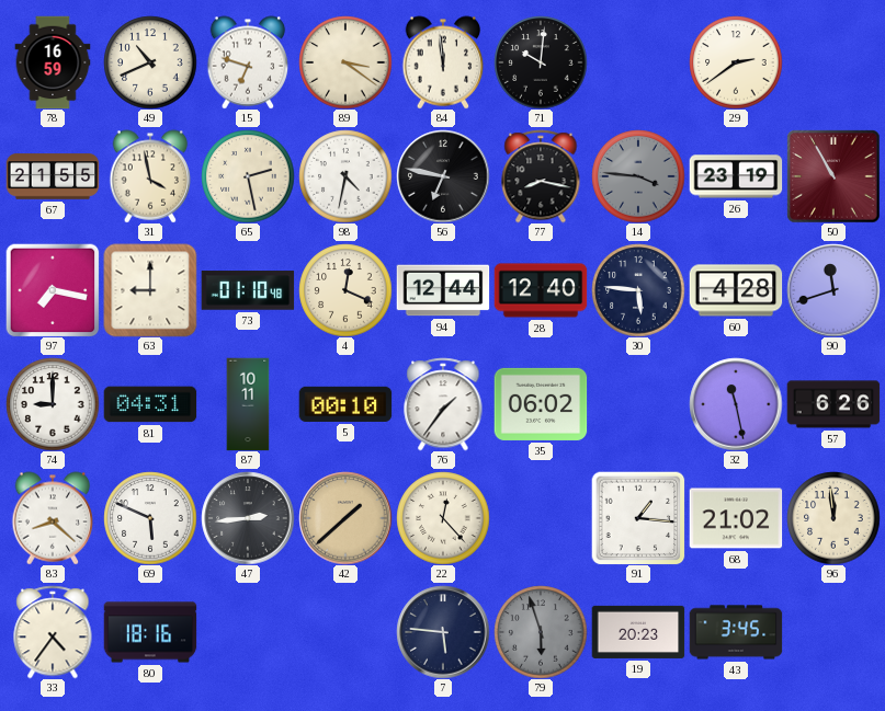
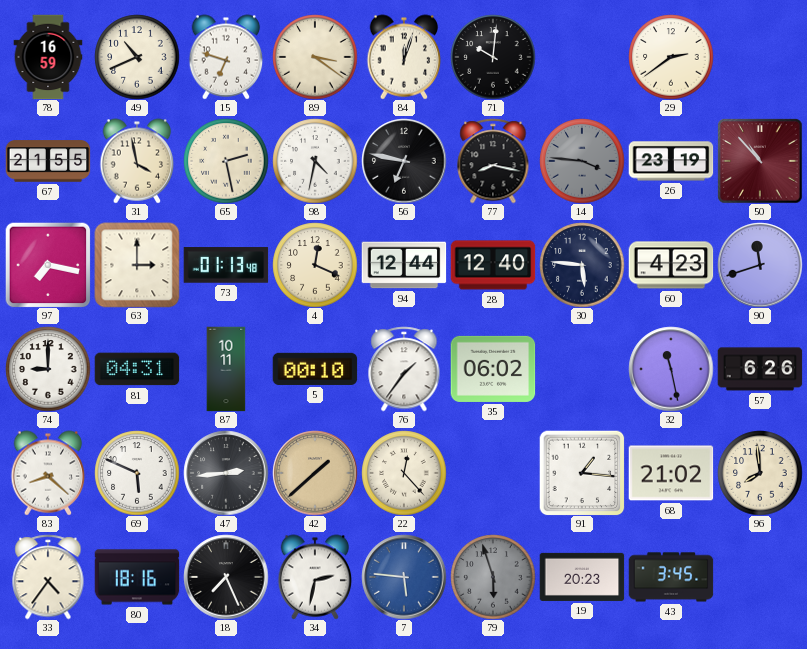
84: 11:59 -> 12:03 (404, 57)
50: 10:55 -> 10:53 (760, 161)
63: 9:00 -> 3:00 (137, 265)
73: 01:10 -> 01:13 (226, 265)
60: 4:28 -> 4:23 (671, 265)
96: 11:59 -> 7:59 (760, 473)
18: none -> 7:26 (226, 577)
34: none -> 2:32 (315, 577)
7 dial: navy -> blue (404, 577)
